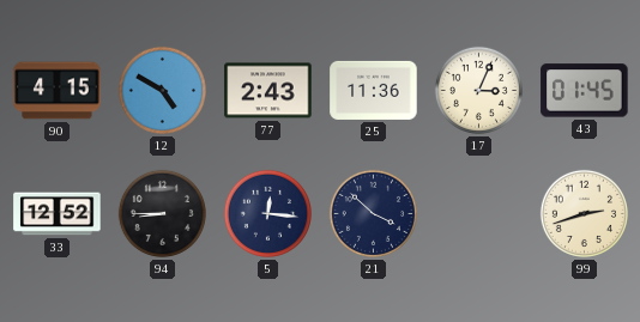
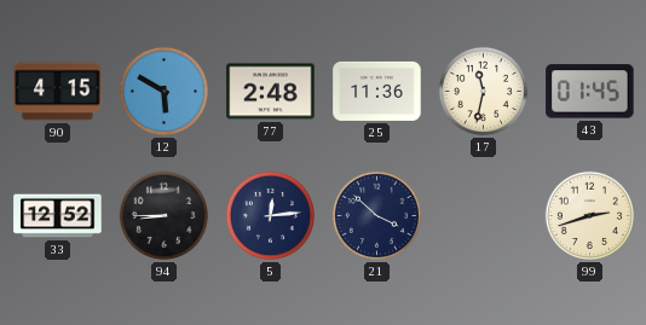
12: 4:50 -> 5:50 (163, 91)
77: 2:43 -> 2:48 (271, 92)
17: 3:04 -> 11:32 (483, 91)
5: 12:16 -> 12:14 (270, 215)
